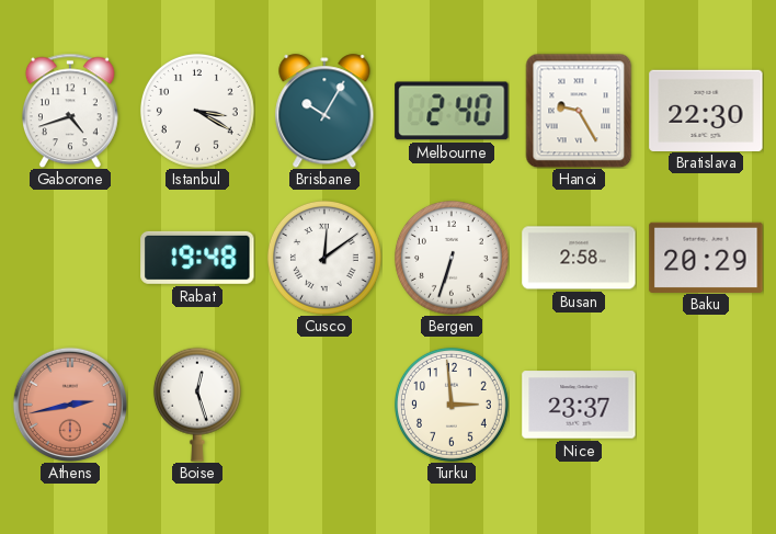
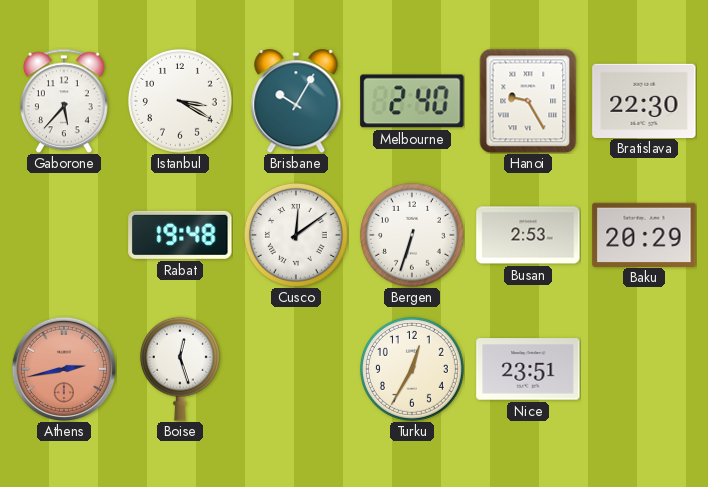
Gaborone: 4:42 -> 5:37 (64, 101)
Busan: 2:58 -> 2:53 (528, 235)
Turku: 2:59 -> 12:35 (412, 369)
Nice: 23:37 -> 23:51 (528, 369)
